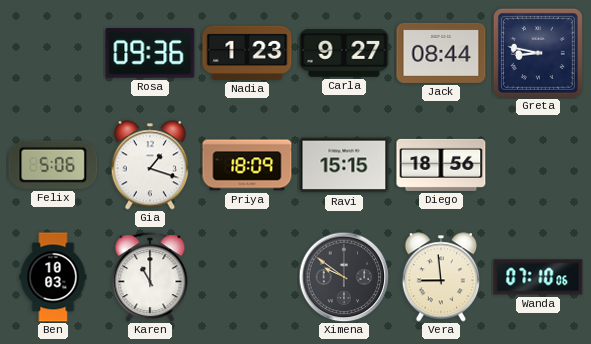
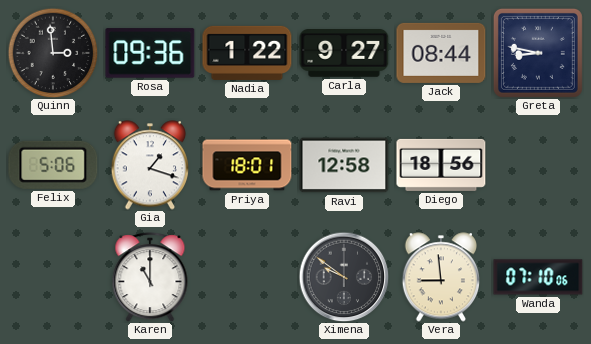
Quinn: none -> 2:59 (53, 53)
Nadia: 1:23 -> 1:22 (247, 53)
Priya: 18:09 -> 18:01 (247, 165)
Ravi: 15:15 -> 12:58 (344, 165)
Ben: 10:03 -> none (53, 277)
